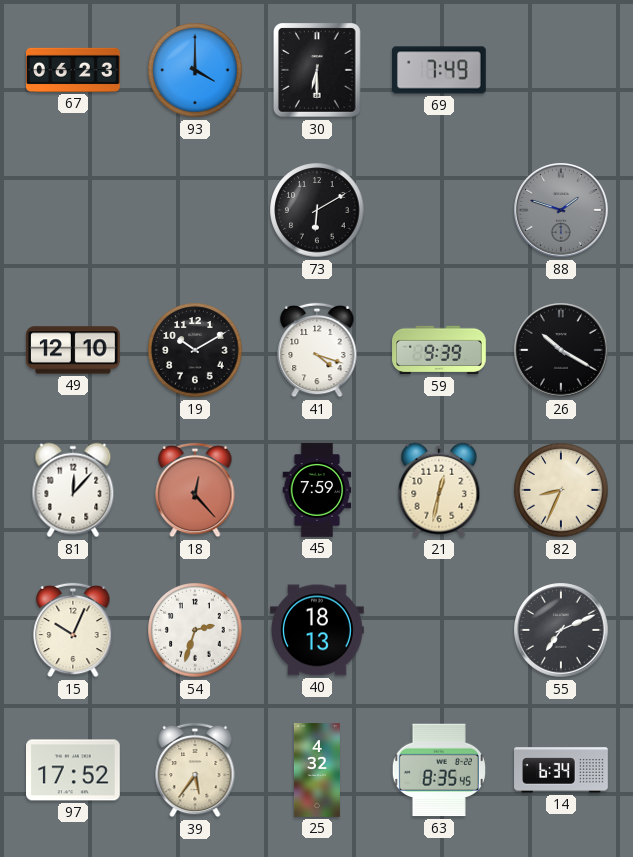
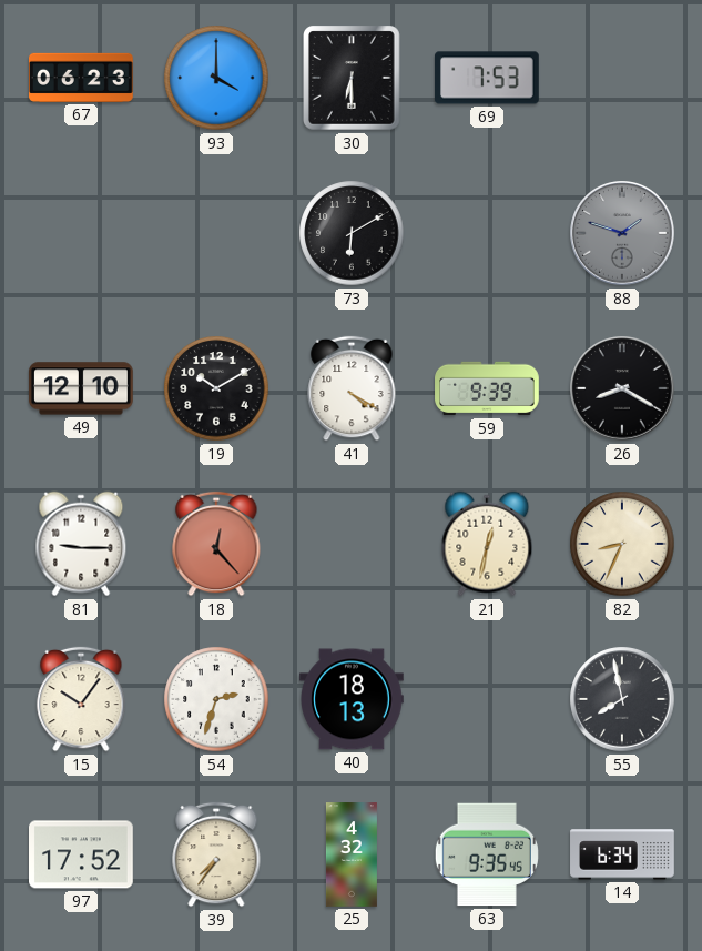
69: 7:49 -> 7:53 (488, 78)
41: 4:18 -> 4:20 (352, 388)
26: 10:20 -> 8:20 (622, 388)
81: 12:07 -> 9:15 (81, 544)
45: 7:59 -> none (317, 490)
15: 10:04 -> 10:06 (81, 699)
55: 7:11 -> 7:58 (622, 699)
39: 5:36 -> 7:36 (216, 854)
63: 8:35 -> 9:35 (487, 854)
